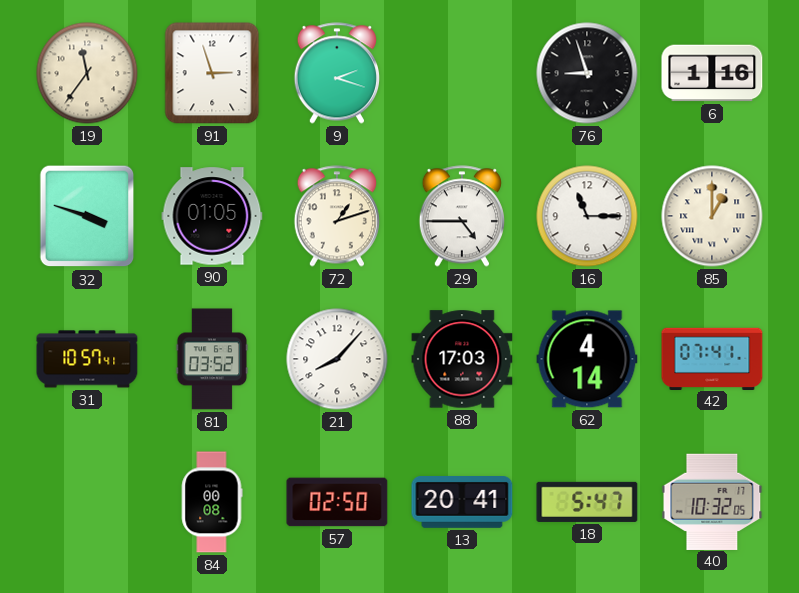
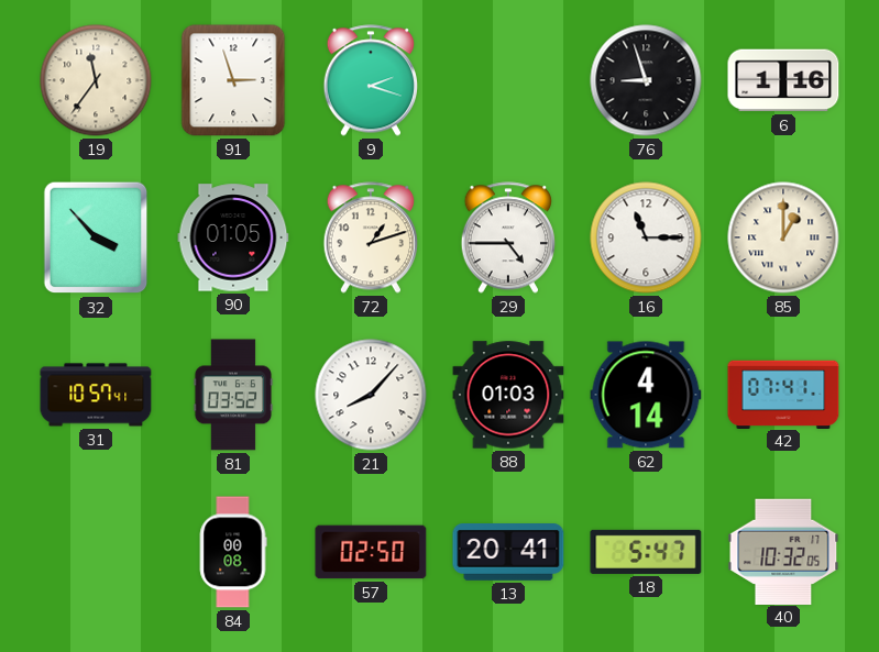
32: 3:48 -> 3:53 (96, 237)
88: 17:03 -> 01:03 (508, 395)
